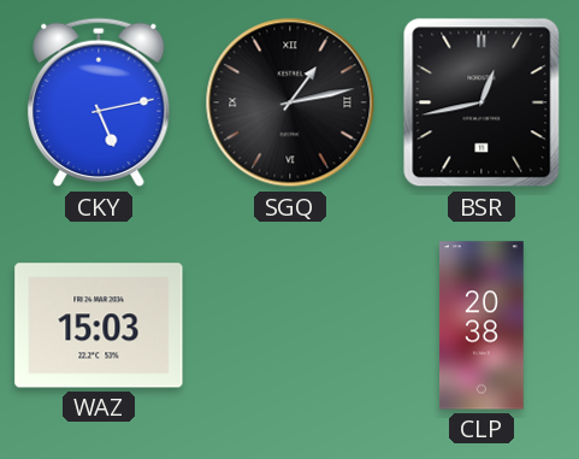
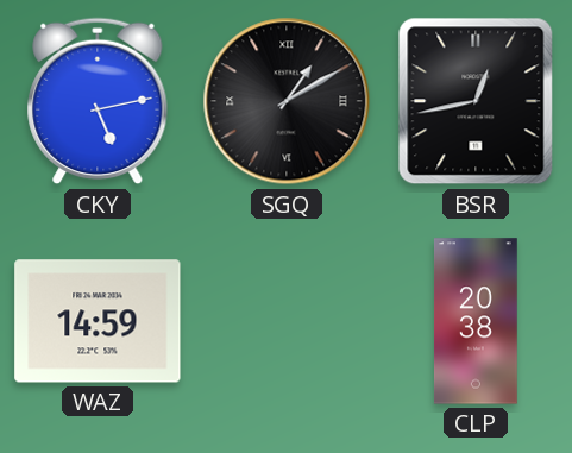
SGQ: 1:13 -> 1:10 (287, 101)
WAZ: 15:03 -> 14:59 (98, 321)
